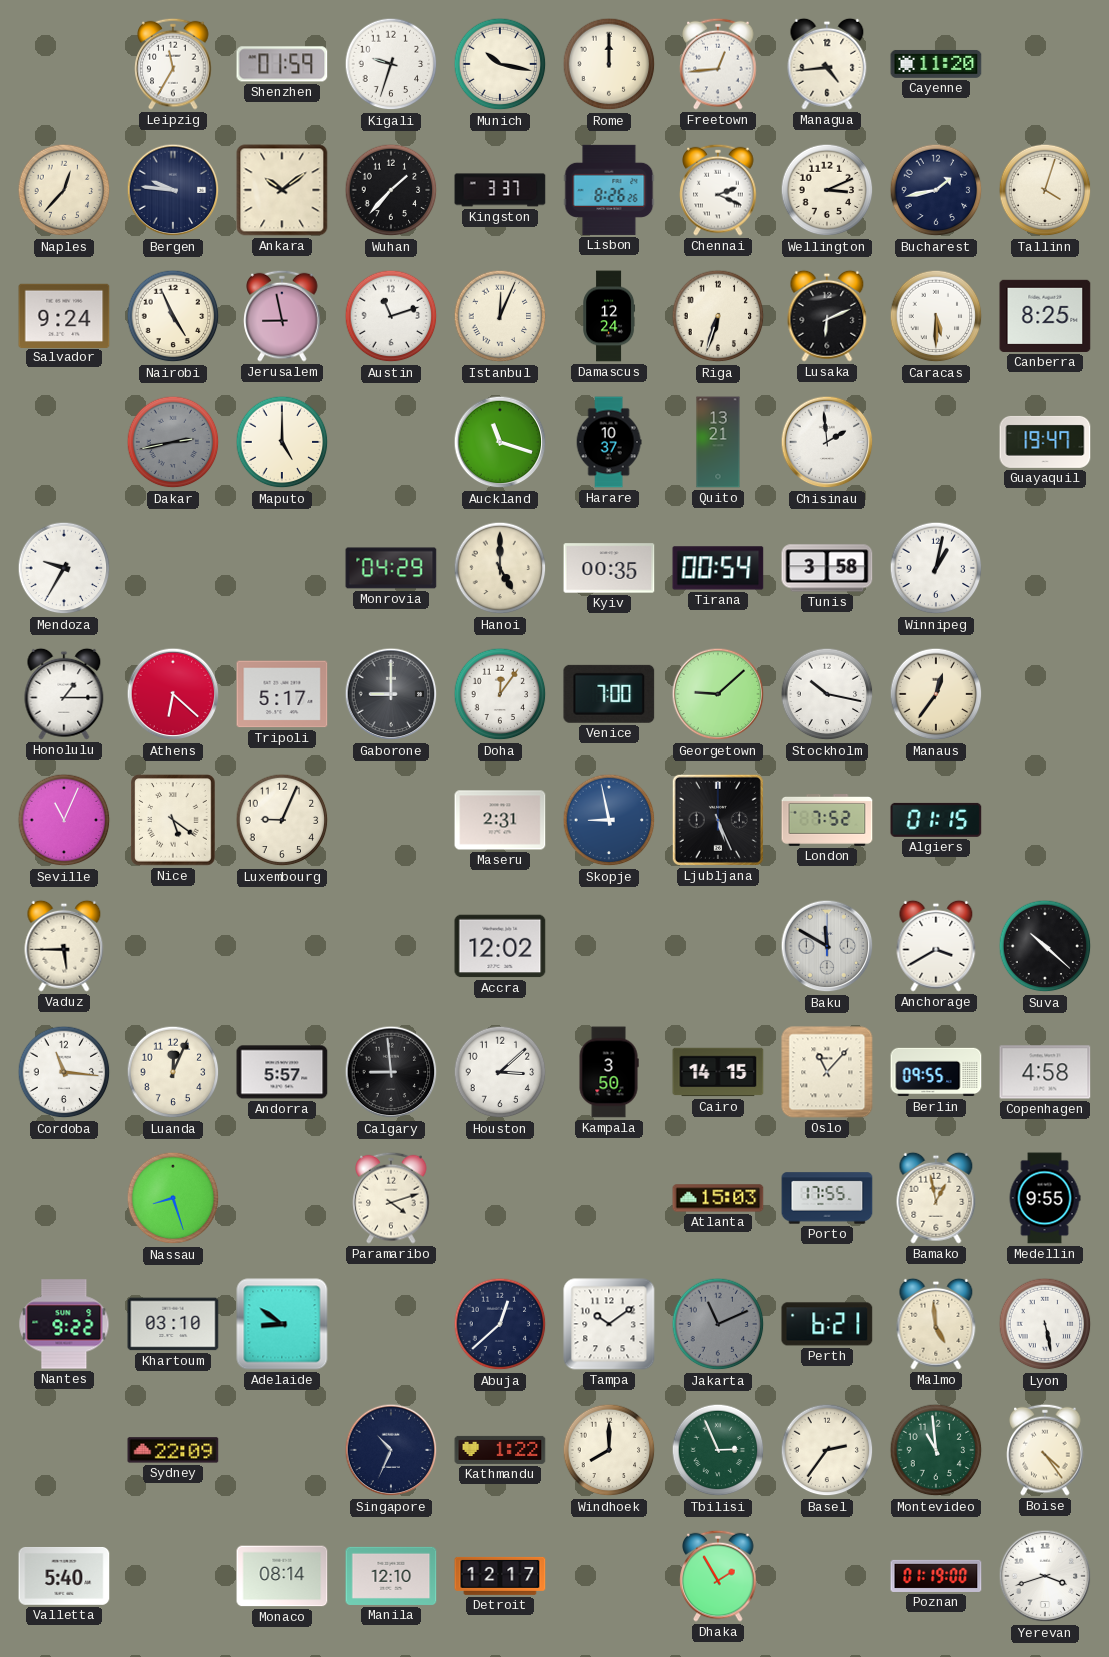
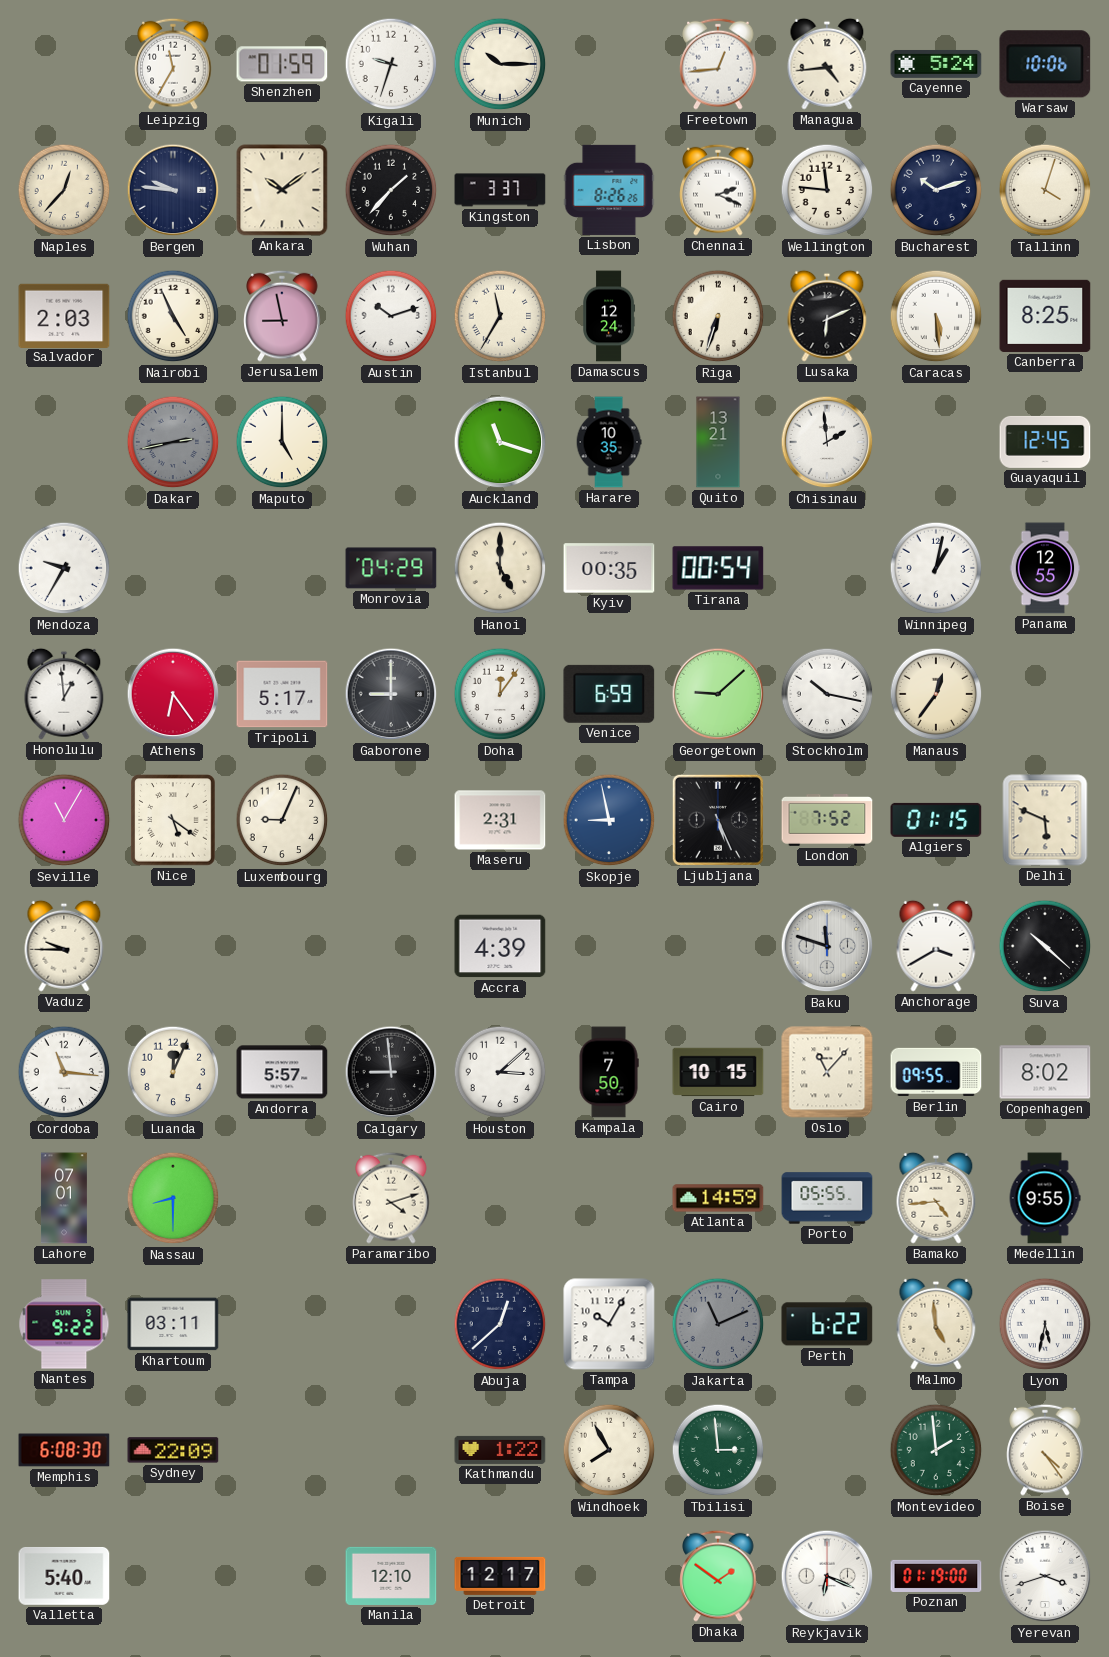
Munich: 10:17 -> 10:15 (500, 64)
Rome: 12:00 -> none (609, 64)
Cayenne: 11:20 -> 5:24 (936, 64)
Warsaw: none -> 10:06 (1045, 64)
Wellington: 3:11 -> 11:46 (827, 190)
Bucharest: 1:43 -> 10:12 (936, 190)
Salvador: 9:24 -> 2:03 (64, 315)
Austin: 11:12 -> 10:12 (391, 316)
Istanbul: 12:04 -> 11:35 (500, 316)
Caracas: 5:30 -> 5:29 (936, 316)
Harare: 10:37 -> 10:35 (609, 442)
Guayaquil: 19:47 -> 12:45 (1045, 442)
Tunis: 3:58 -> none (827, 568)
Panama: none -> 12:55 (1045, 568)
Honolulu: 1:15 -> 12:59 (64, 694)
Athens: 6:22 -> 6:24 (173, 694)
Venice: 7:00 -> 6:59 (609, 694)
Seville: 11:04 -> 11:05 (64, 820)
Delhi: none -> 5:49 (1045, 820)
Vaduz: 5:45 -> 9:45 (64, 946)
Accra: 12:02 -> 4:39 (500, 946)
Baku: 11:50 -> 11:48 (827, 946)
Kampala: 3:50 -> 7:50 (609, 1072)
Cairo: 14:15 -> 10:15 (718, 1072)
Copenhagen: 4:58 -> 8:02 (1045, 1072)
Lahore: none -> 07:01 (64, 1198)
Nassau: 8:27 -> 8:30 (173, 1198)
Atlanta: 15:03 -> 14:59 (718, 1198)
Porto: 17:55 -> 05:55 (827, 1198)
Bamako: 12:58 -> 4:44 (936, 1198)
Khartoum: 03:10 -> 03:11 (173, 1324)
Adelaide: 8:51 -> none (282, 1324)
Tampa: 10:09 -> 10:05 (609, 1324)
Perth: 6:21 -> 6:22 (827, 1324)
Lyon: 5:28 -> 5:32 (1045, 1324)
Memphis: none -> 6:08 (64, 1450)
Singapore: 10:34 -> none (391, 1450)
Windhoek: 8:00 -> 7:55 (609, 1450)
Tbilisi: 2:56 -> 2:59 (718, 1450)
Basel: 2:36 -> none (827, 1450)
Montevideo: 10:59 -> 1:59 (936, 1450)
Monaco: 08:14 -> none (282, 1576)
Dhaka: 1:55 -> 1:51 (718, 1576)
Reykjavik: none -> 6:19 (827, 1576)
